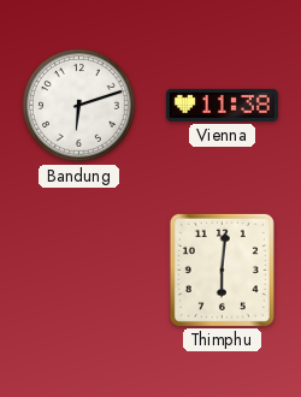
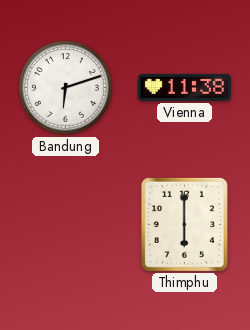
Thimphu: 6:01 -> 6:00 (184, 224)
